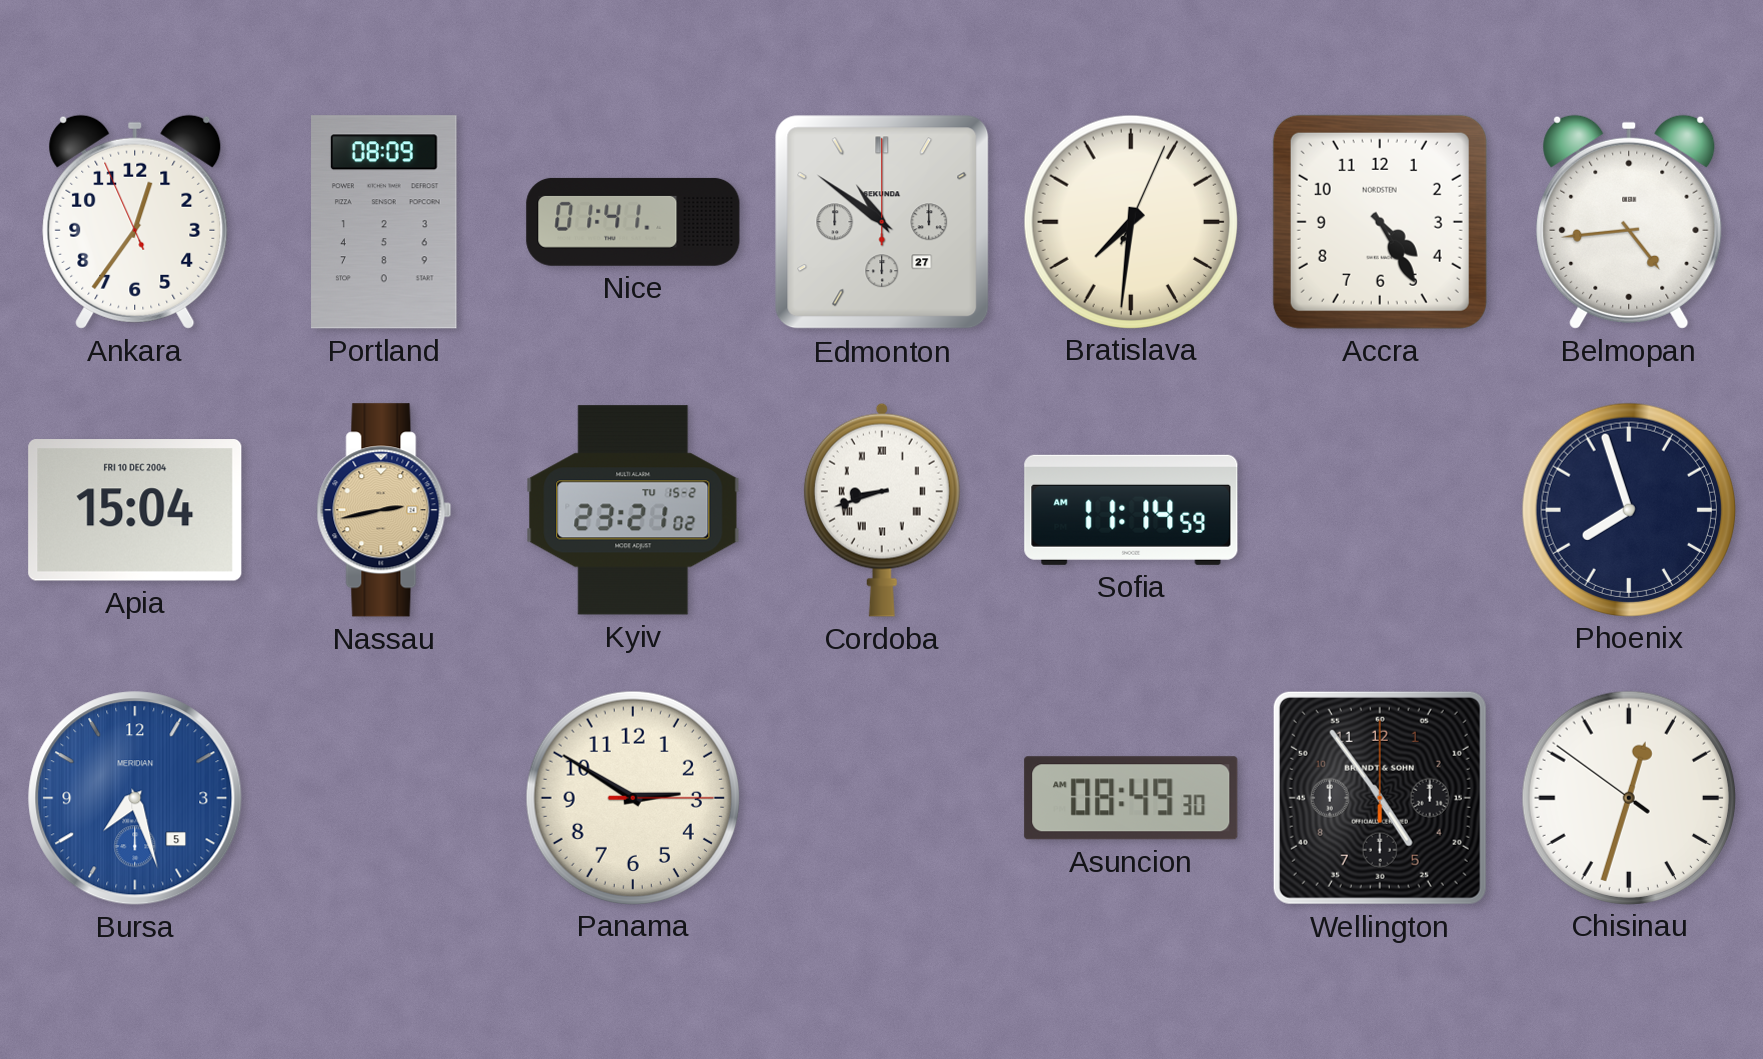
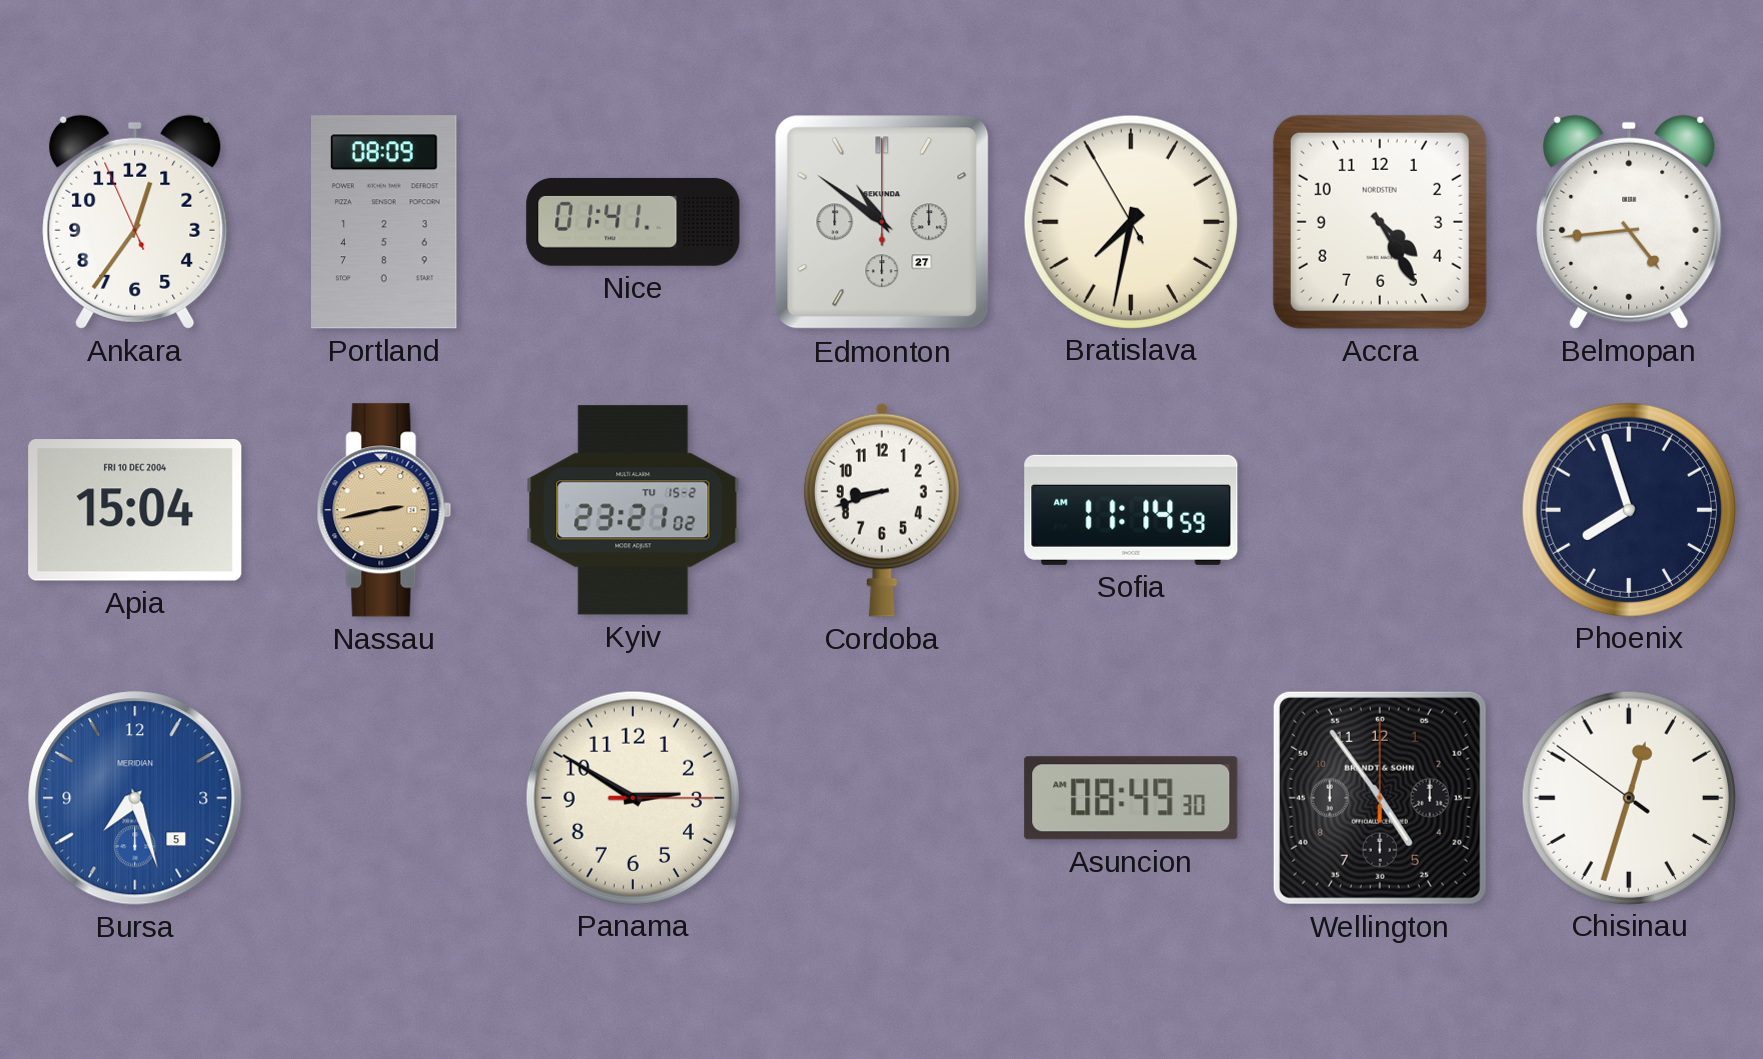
Bratislava: 7:31:04 -> 7:31:55 (1130, 221)
Cordoba numerals: Roman -> Arabic (882, 510)
